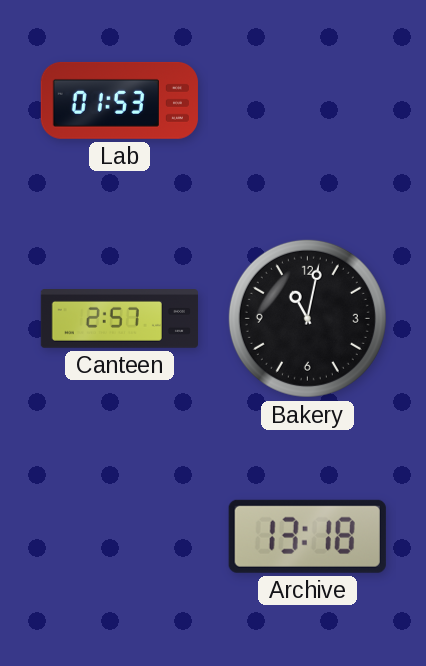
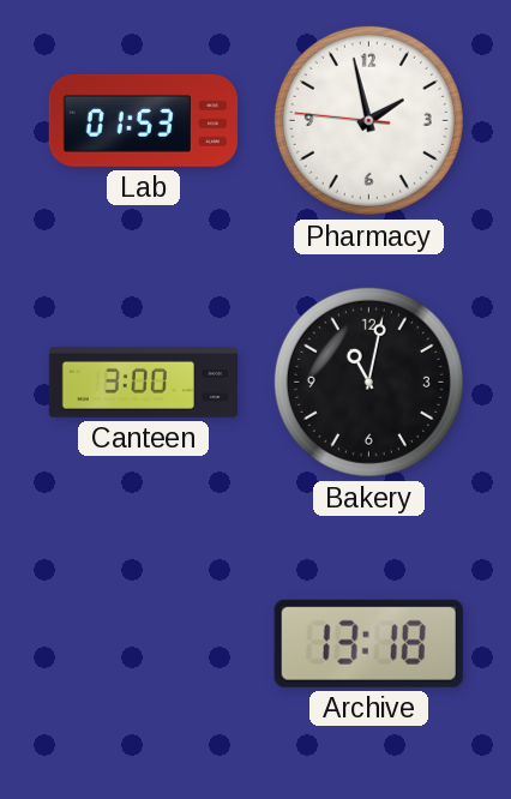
Pharmacy: none -> 1:57 (368, 120)
Canteen: 2:57 -> 3:00 (143, 383)
